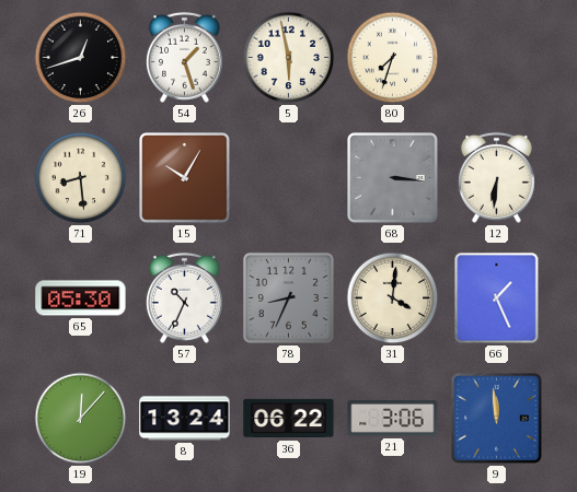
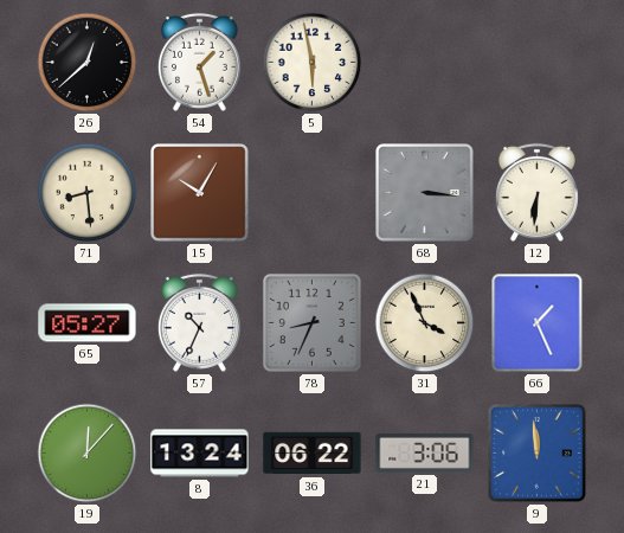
26: 12:42 -> 12:38 (88, 63)
80: 7:33 -> none (393, 58)
65: 05:30 -> 05:27 (88, 323)
31: 4:01 -> 3:56 (425, 323)
